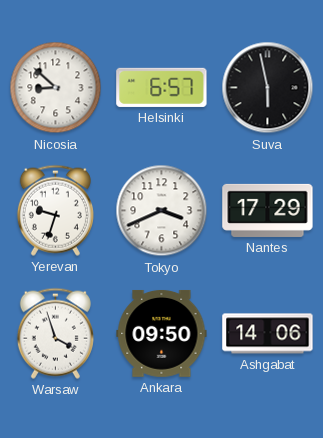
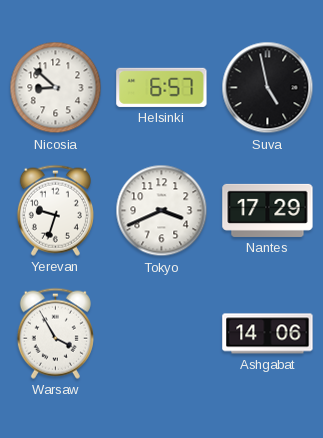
Suva: 5:58 -> 4:58 (268, 88)
Warsaw: 3:57 -> 3:55 (55, 333)
Ankara: 09:50 -> none (162, 333)
